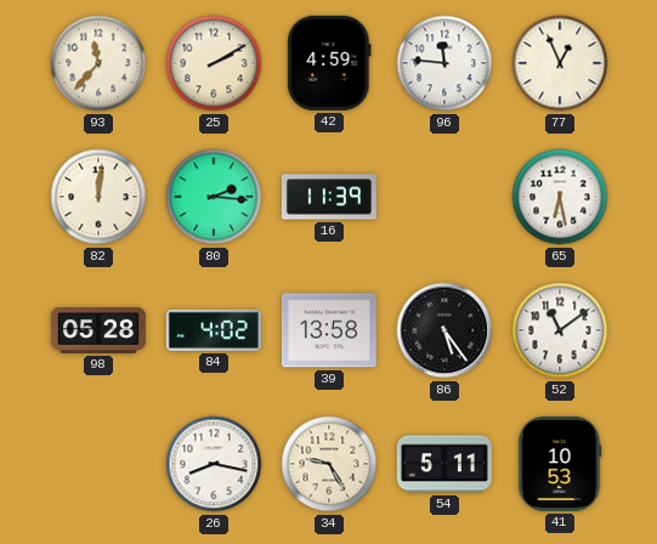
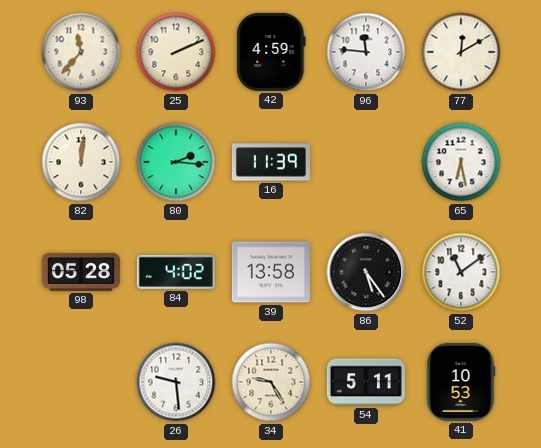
25: 2:10 -> 2:11 (176, 52)
77: 12:56 -> 12:10 (461, 52)
26: 8:17 -> 9:29 (176, 382)
